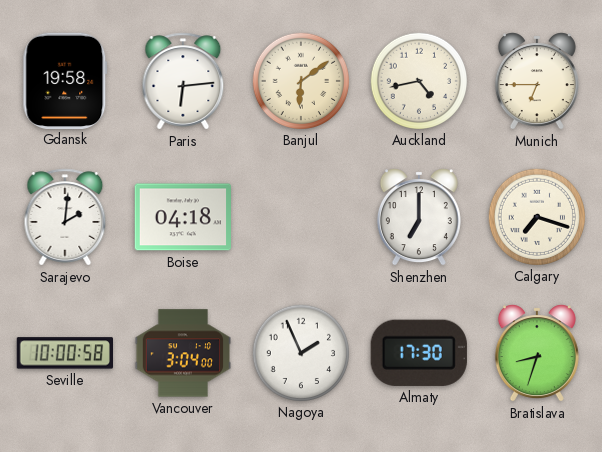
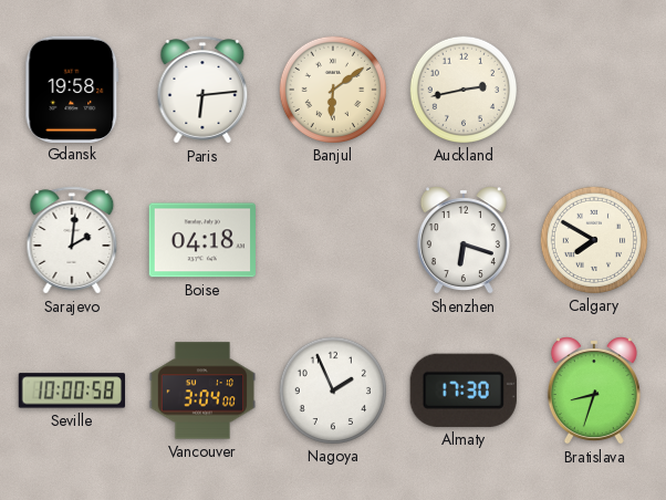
Auckland: 4:43 -> 2:43 (462, 88)
Munich: 6:45 -> none (537, 81)
Shenzhen: 7:00 -> 6:18 (464, 240)
Calgary: 7:18 -> 7:50 (593, 239)
